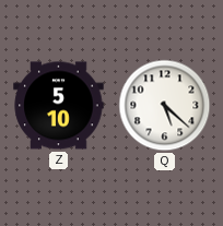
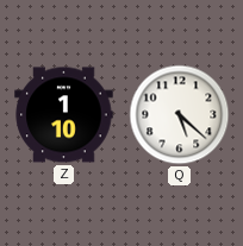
Z: 5:10 -> 1:10 (64, 115)
